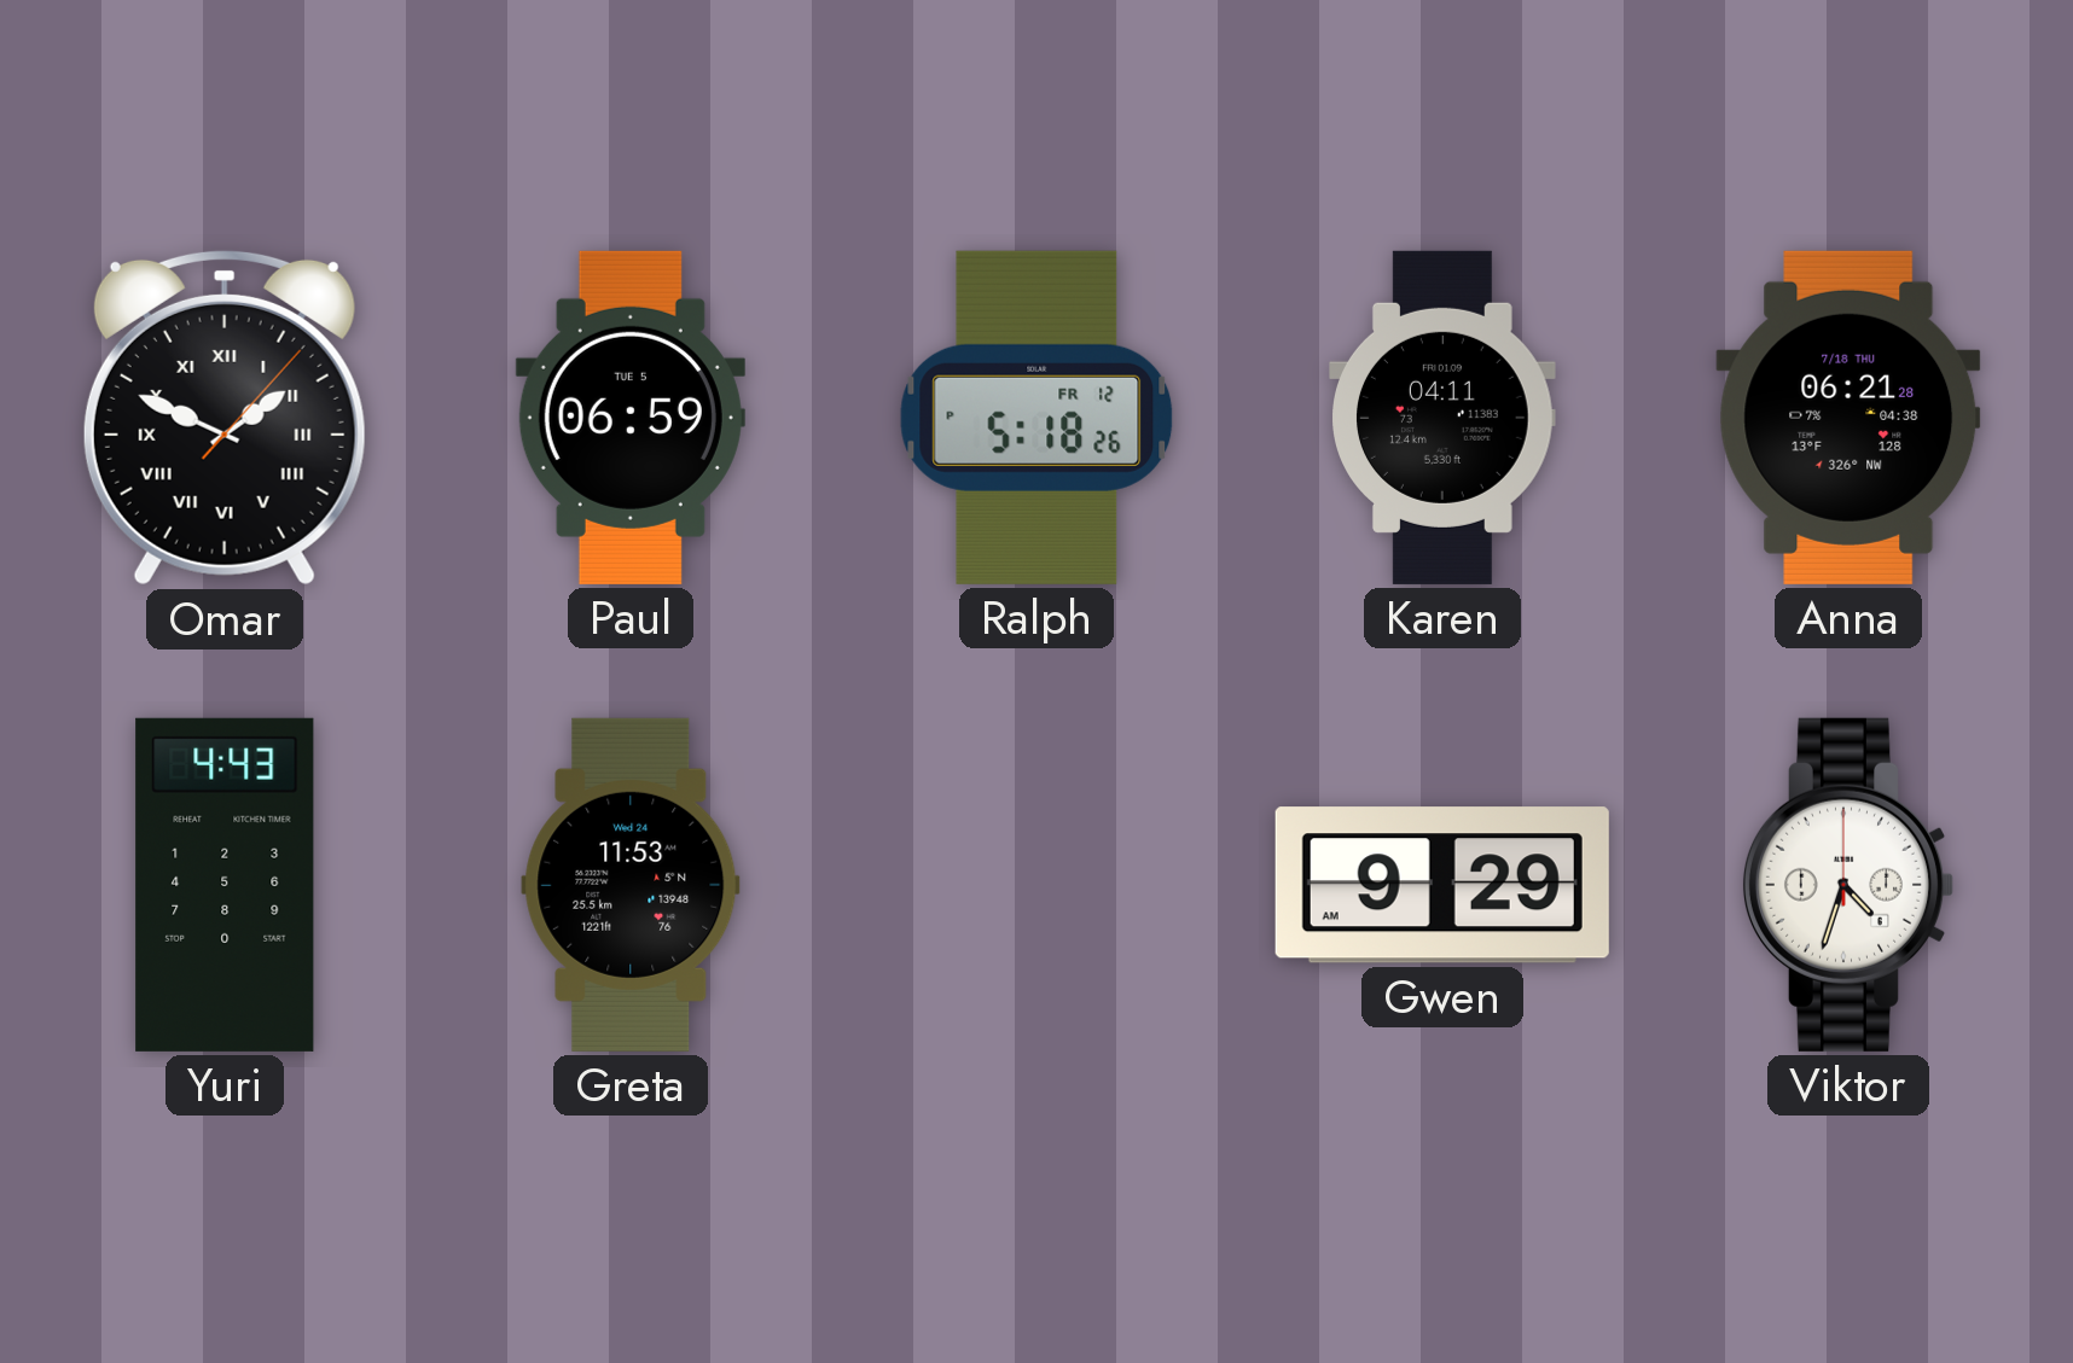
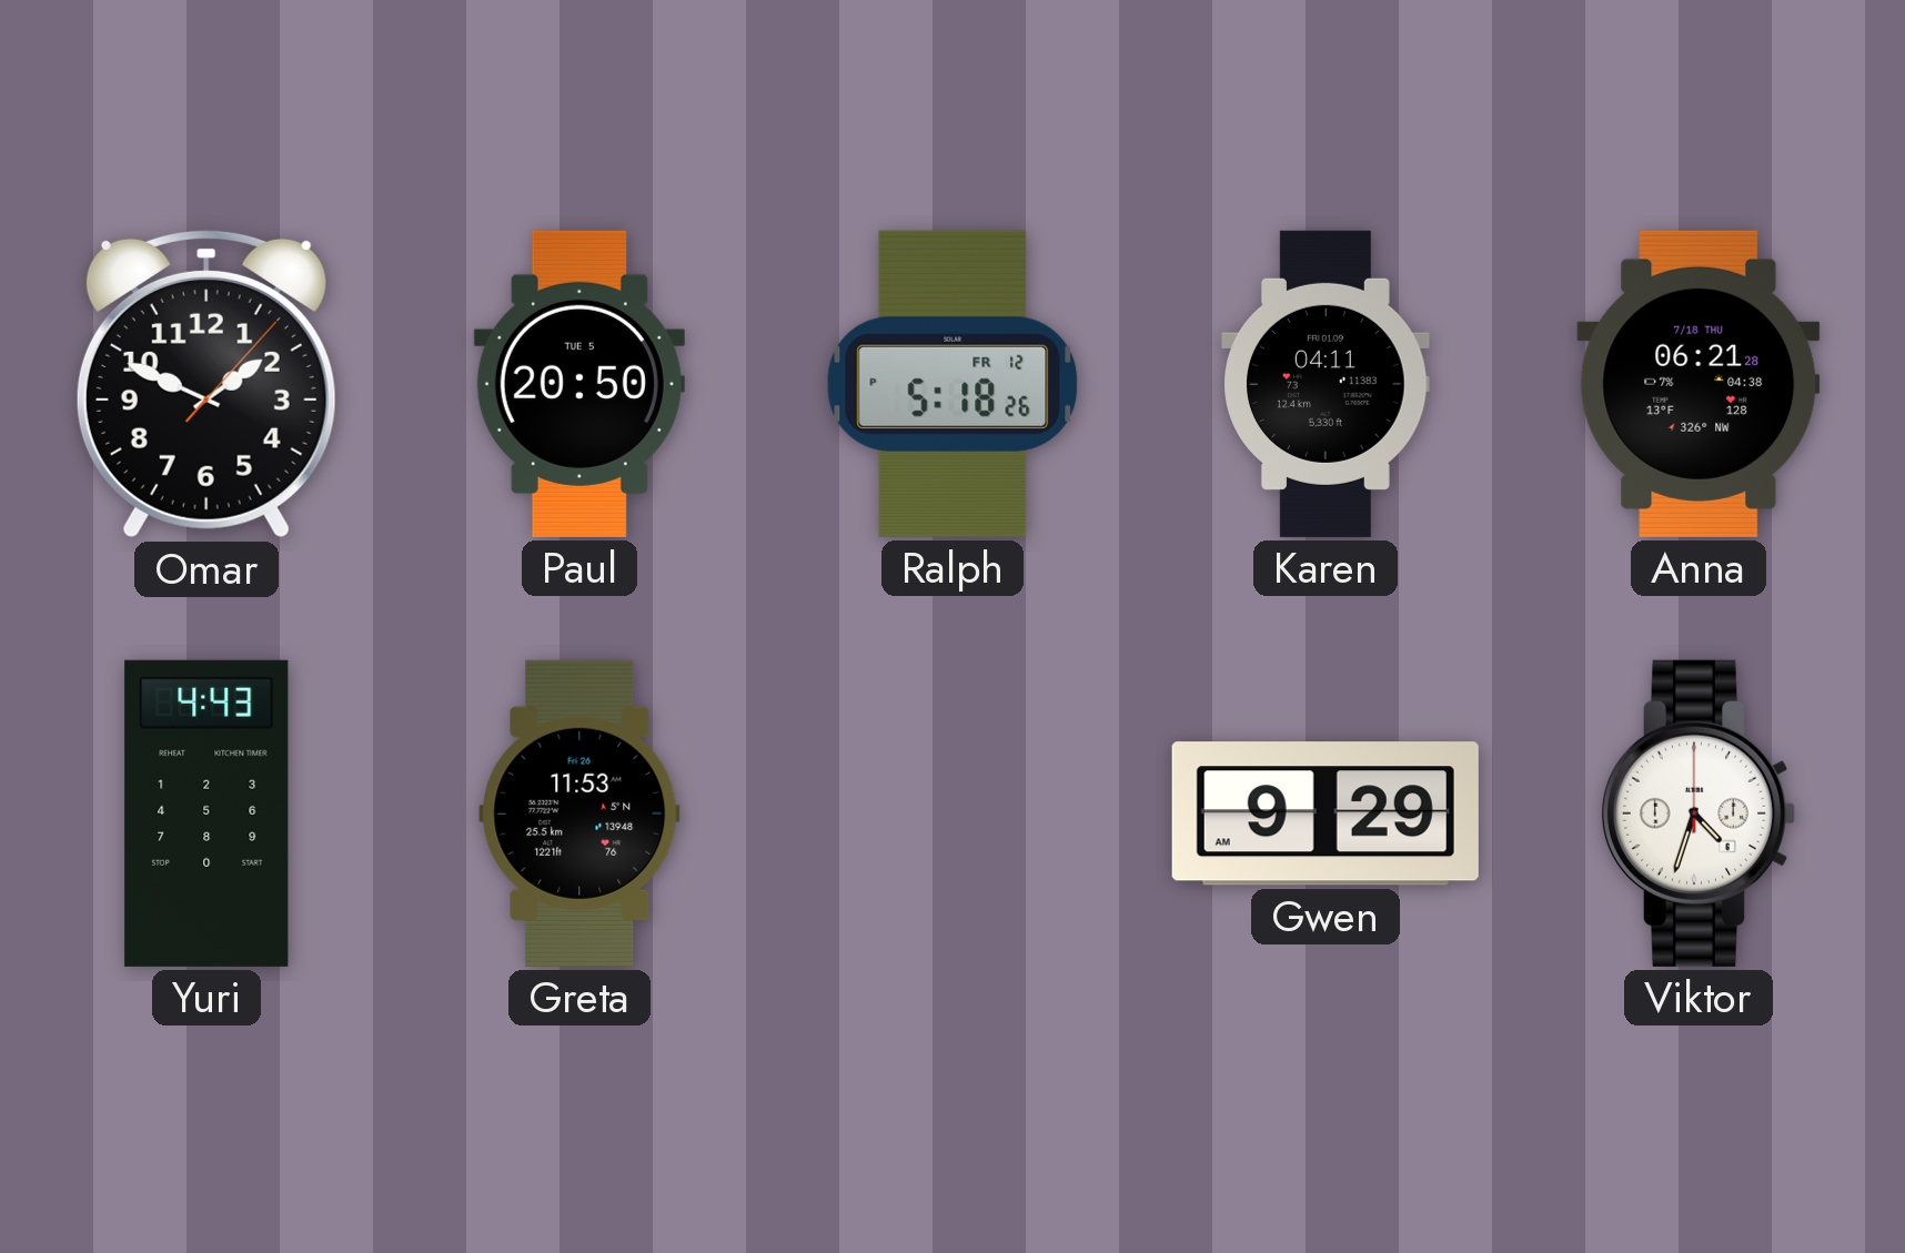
Omar numerals: Roman -> Arabic (206, 384)
Paul: 06:59 -> 20:50 (579, 384)
Greta date: Wed 24 -> Fri 26 (579, 814)
